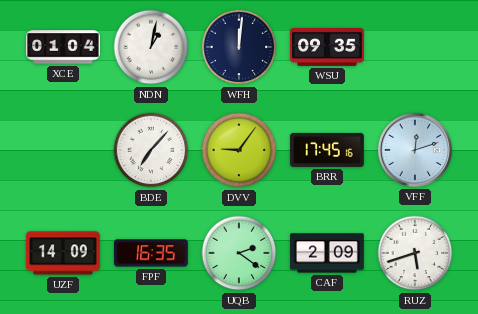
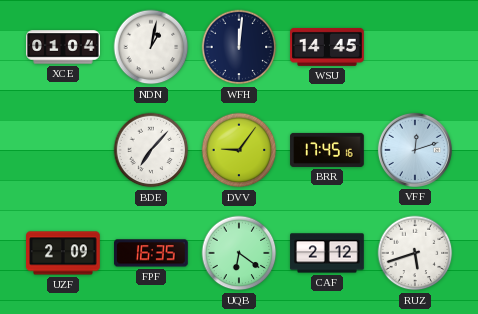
WSU: 09:35 -> 14:45 (327, 47)
UZF: 14:09 -> 2:09 (63, 253)
UQB: 2:21 -> 6:21 (239, 253)
CAF: 2:09 -> 2:12 (327, 253)
